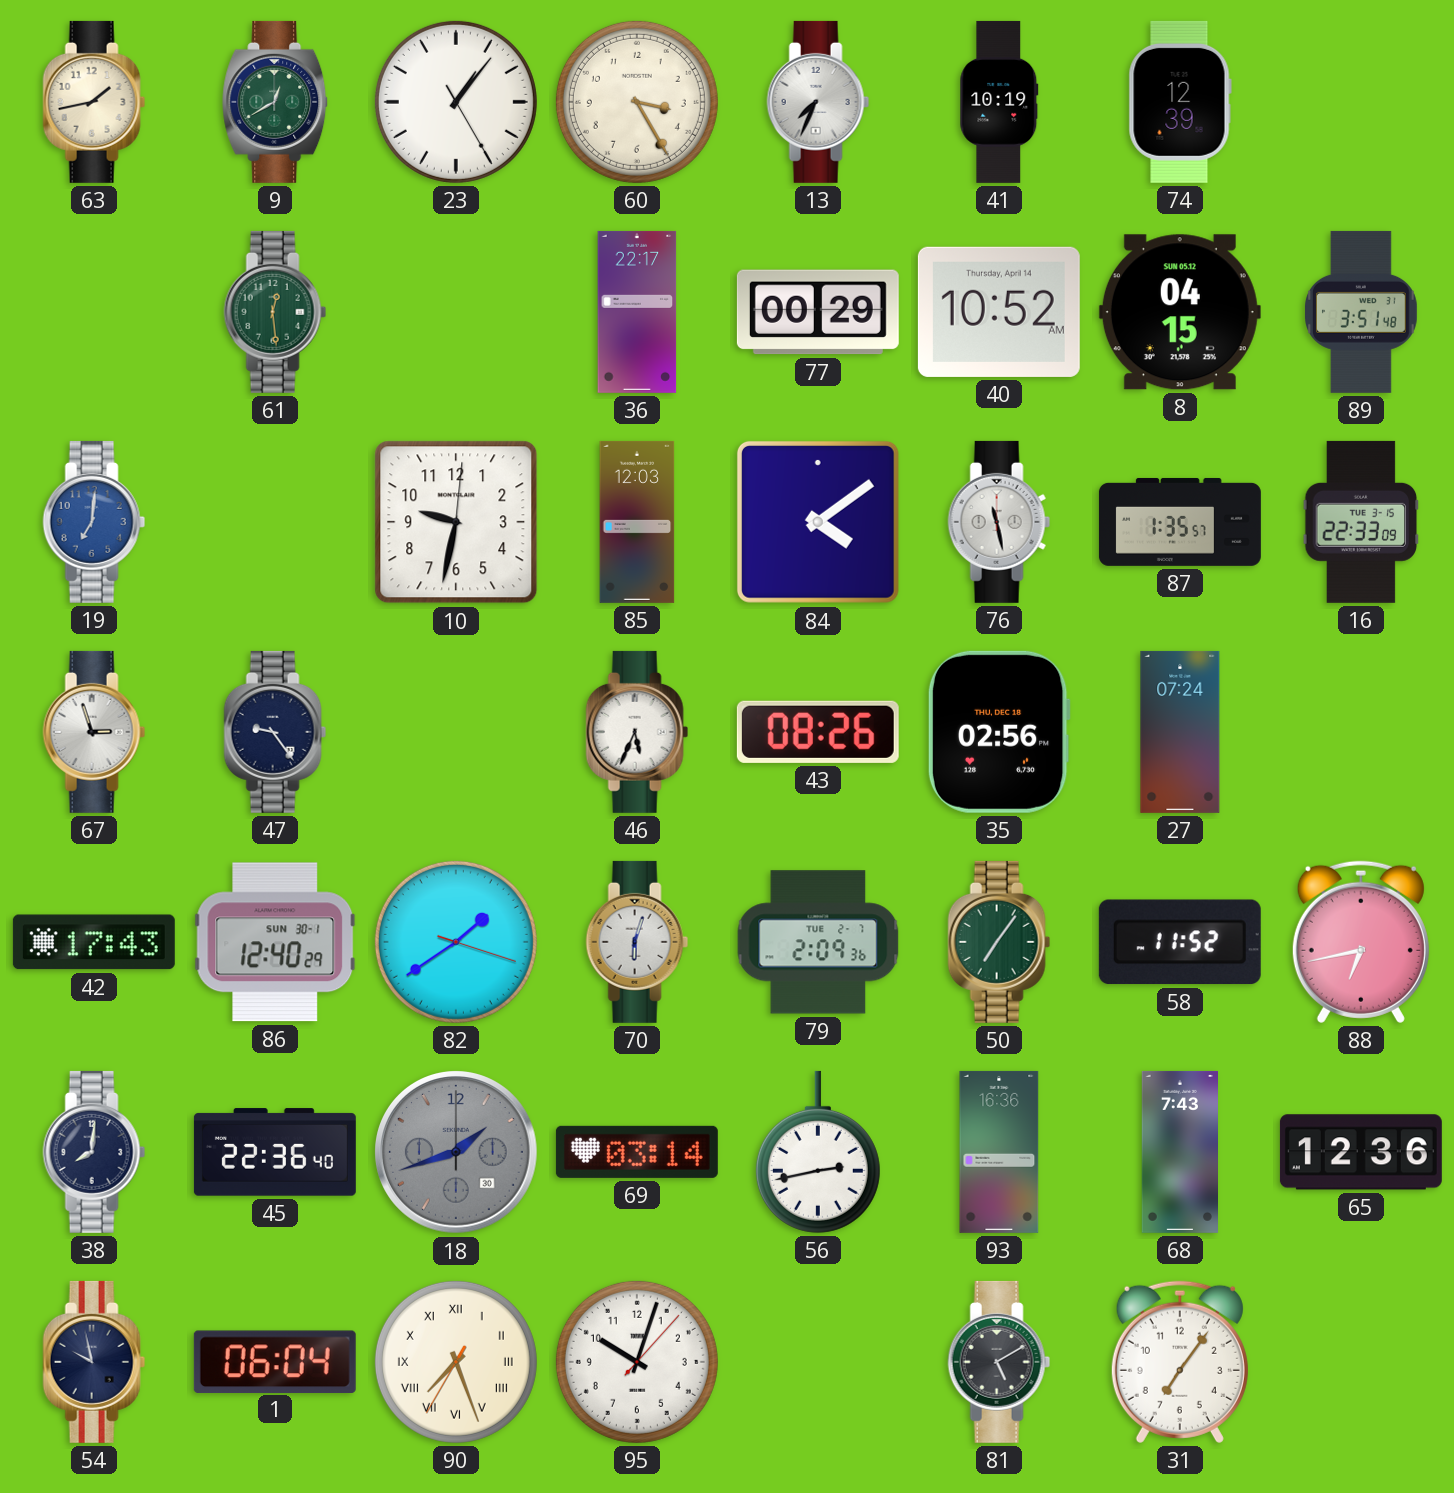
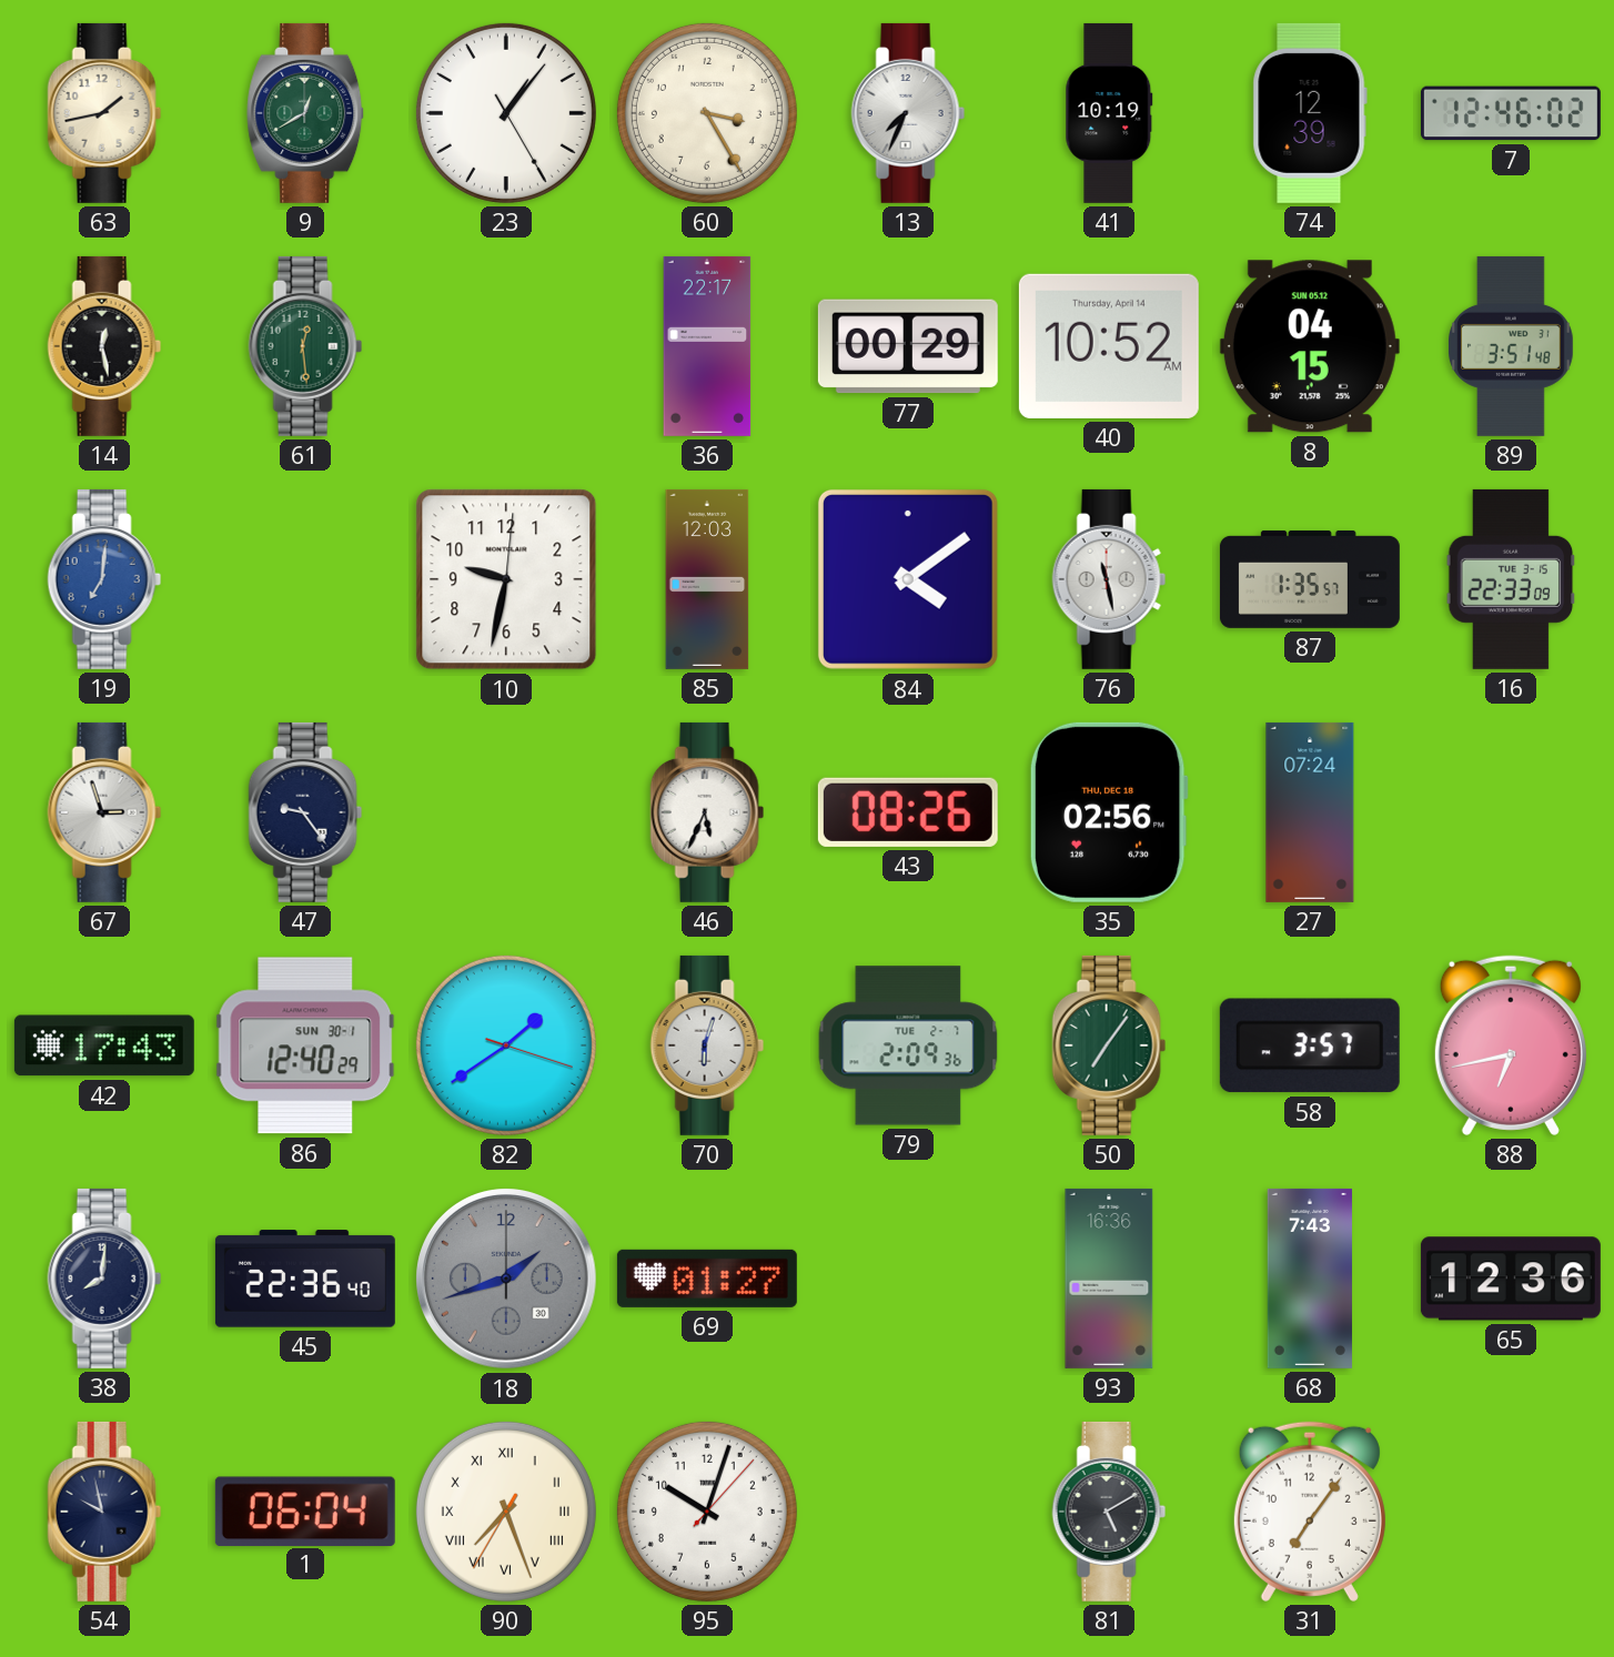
7: none -> 12:46 (1511, 113)
14: none -> 12:28 (104, 346)
58: 11:52 -> 3:57 (1310, 1045)
69: 03:14 -> 01:27 (707, 1279)
56: 2:43 -> none (818, 1152)
